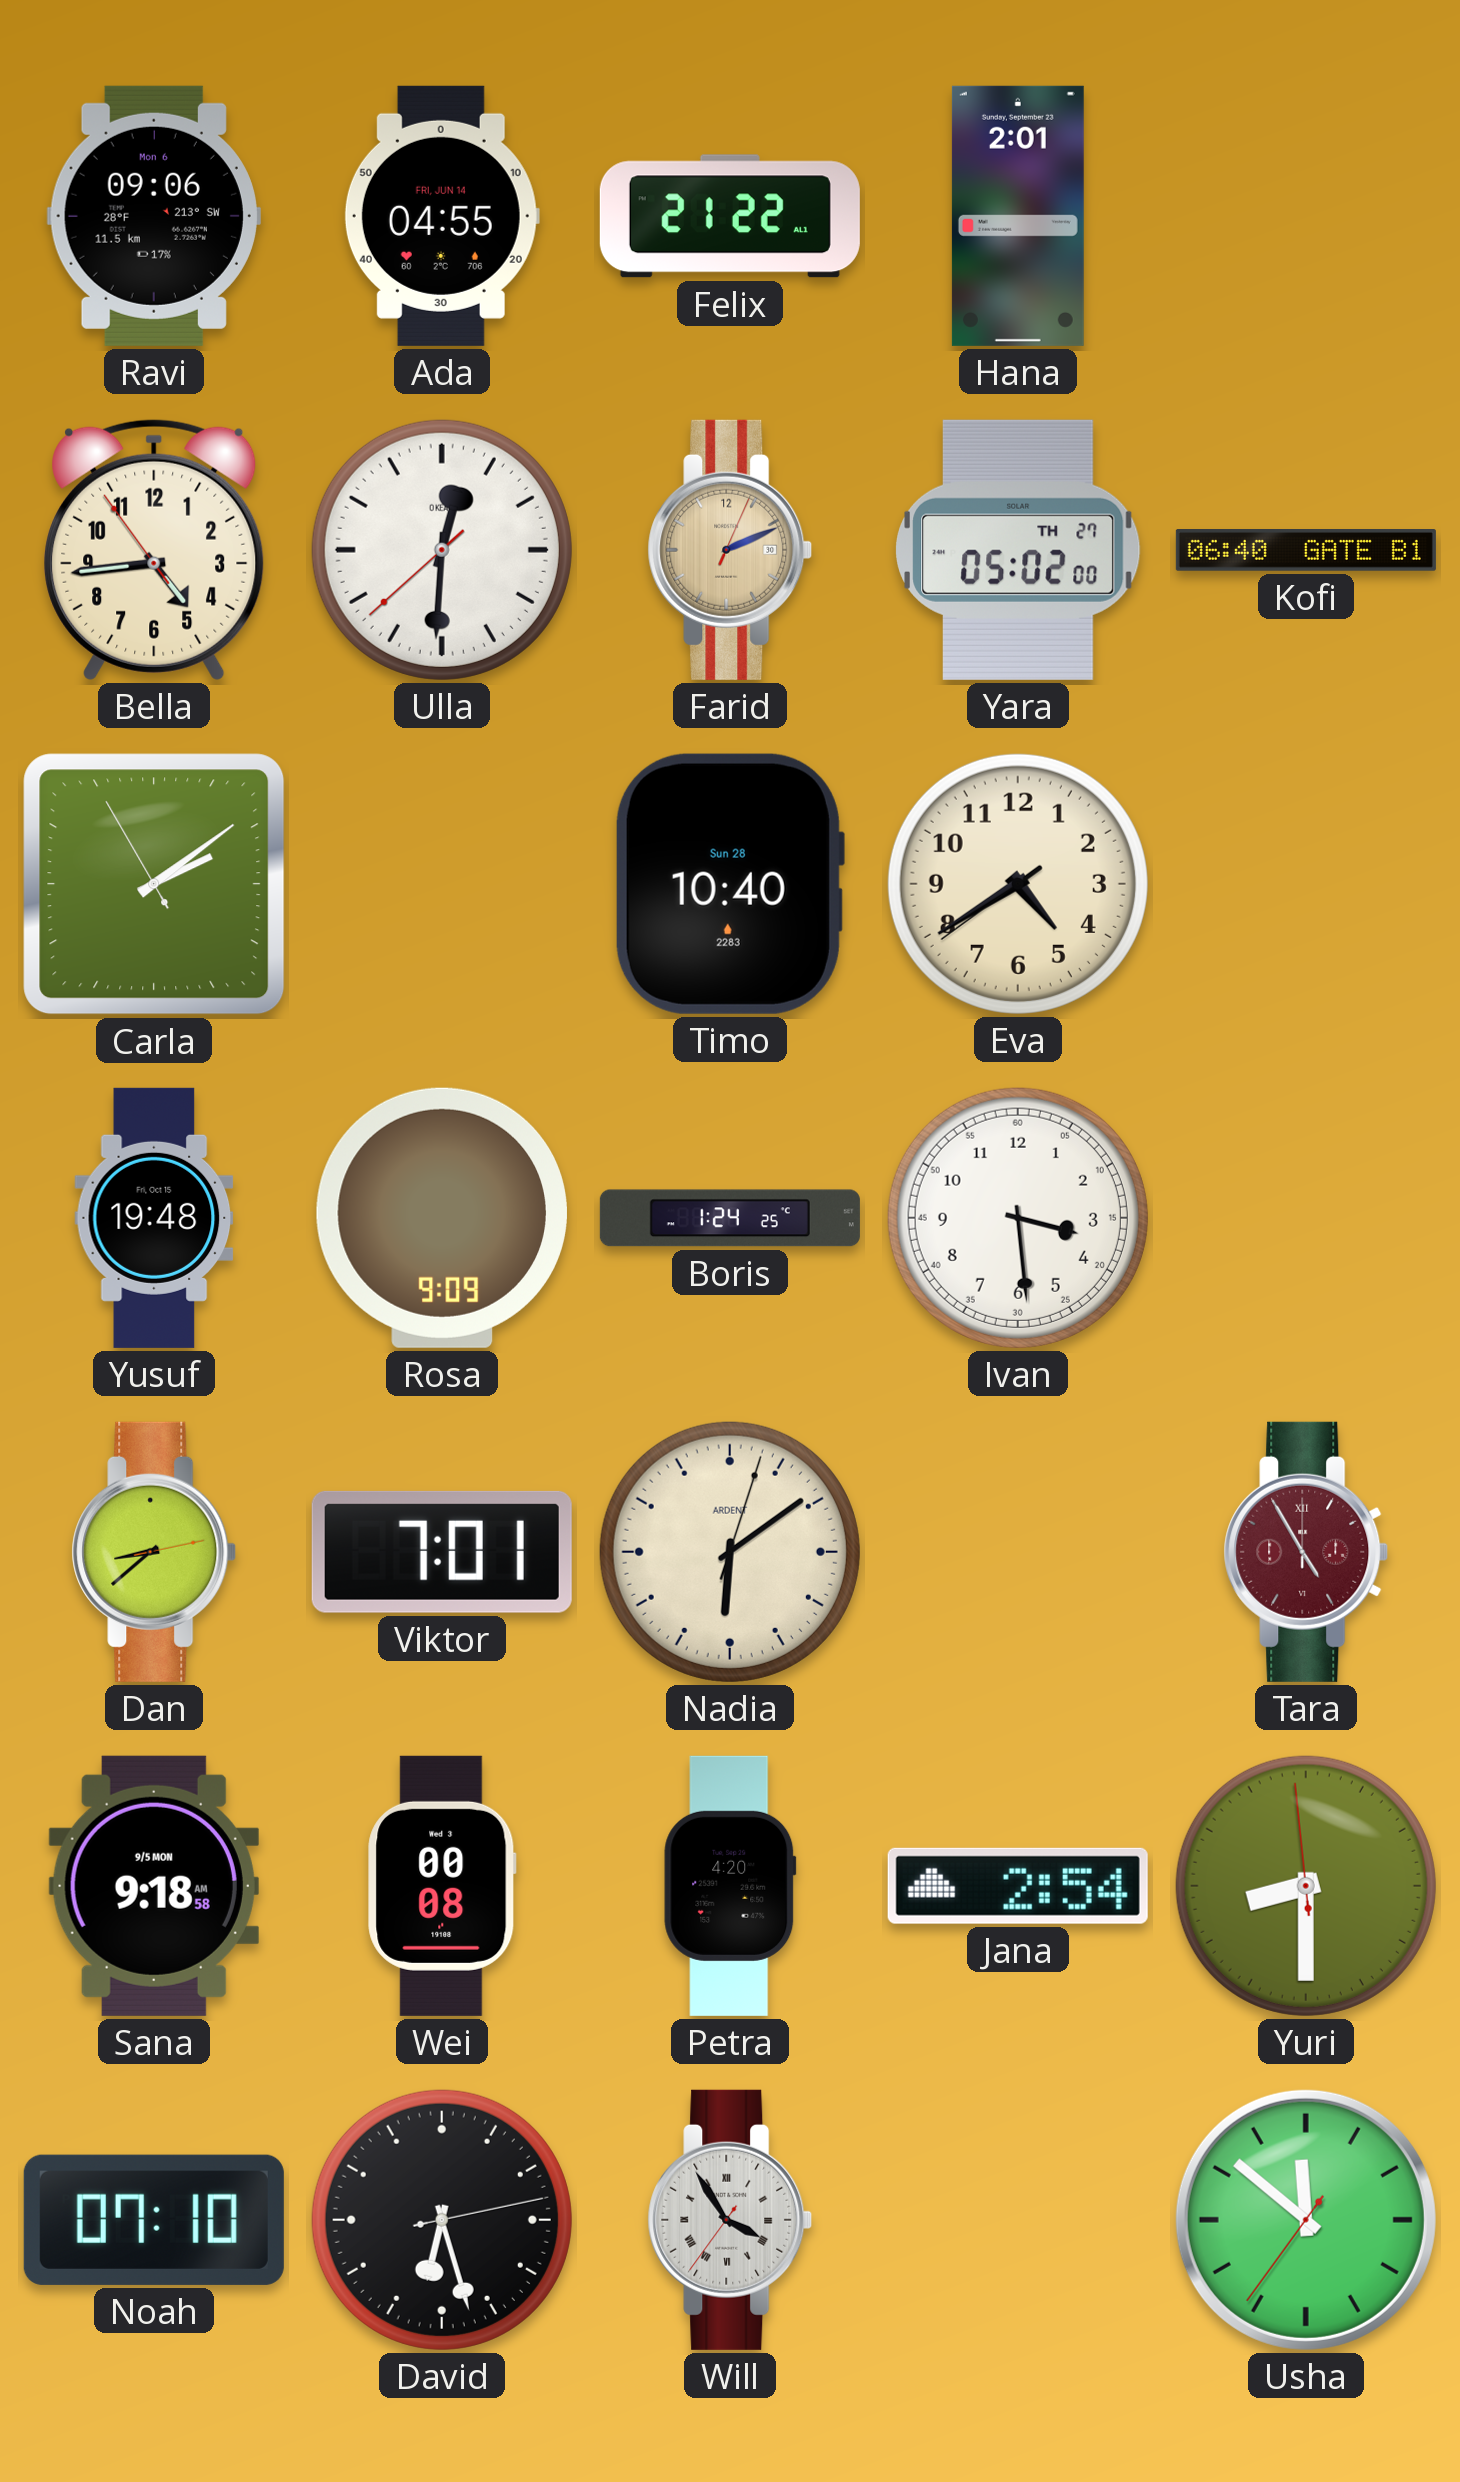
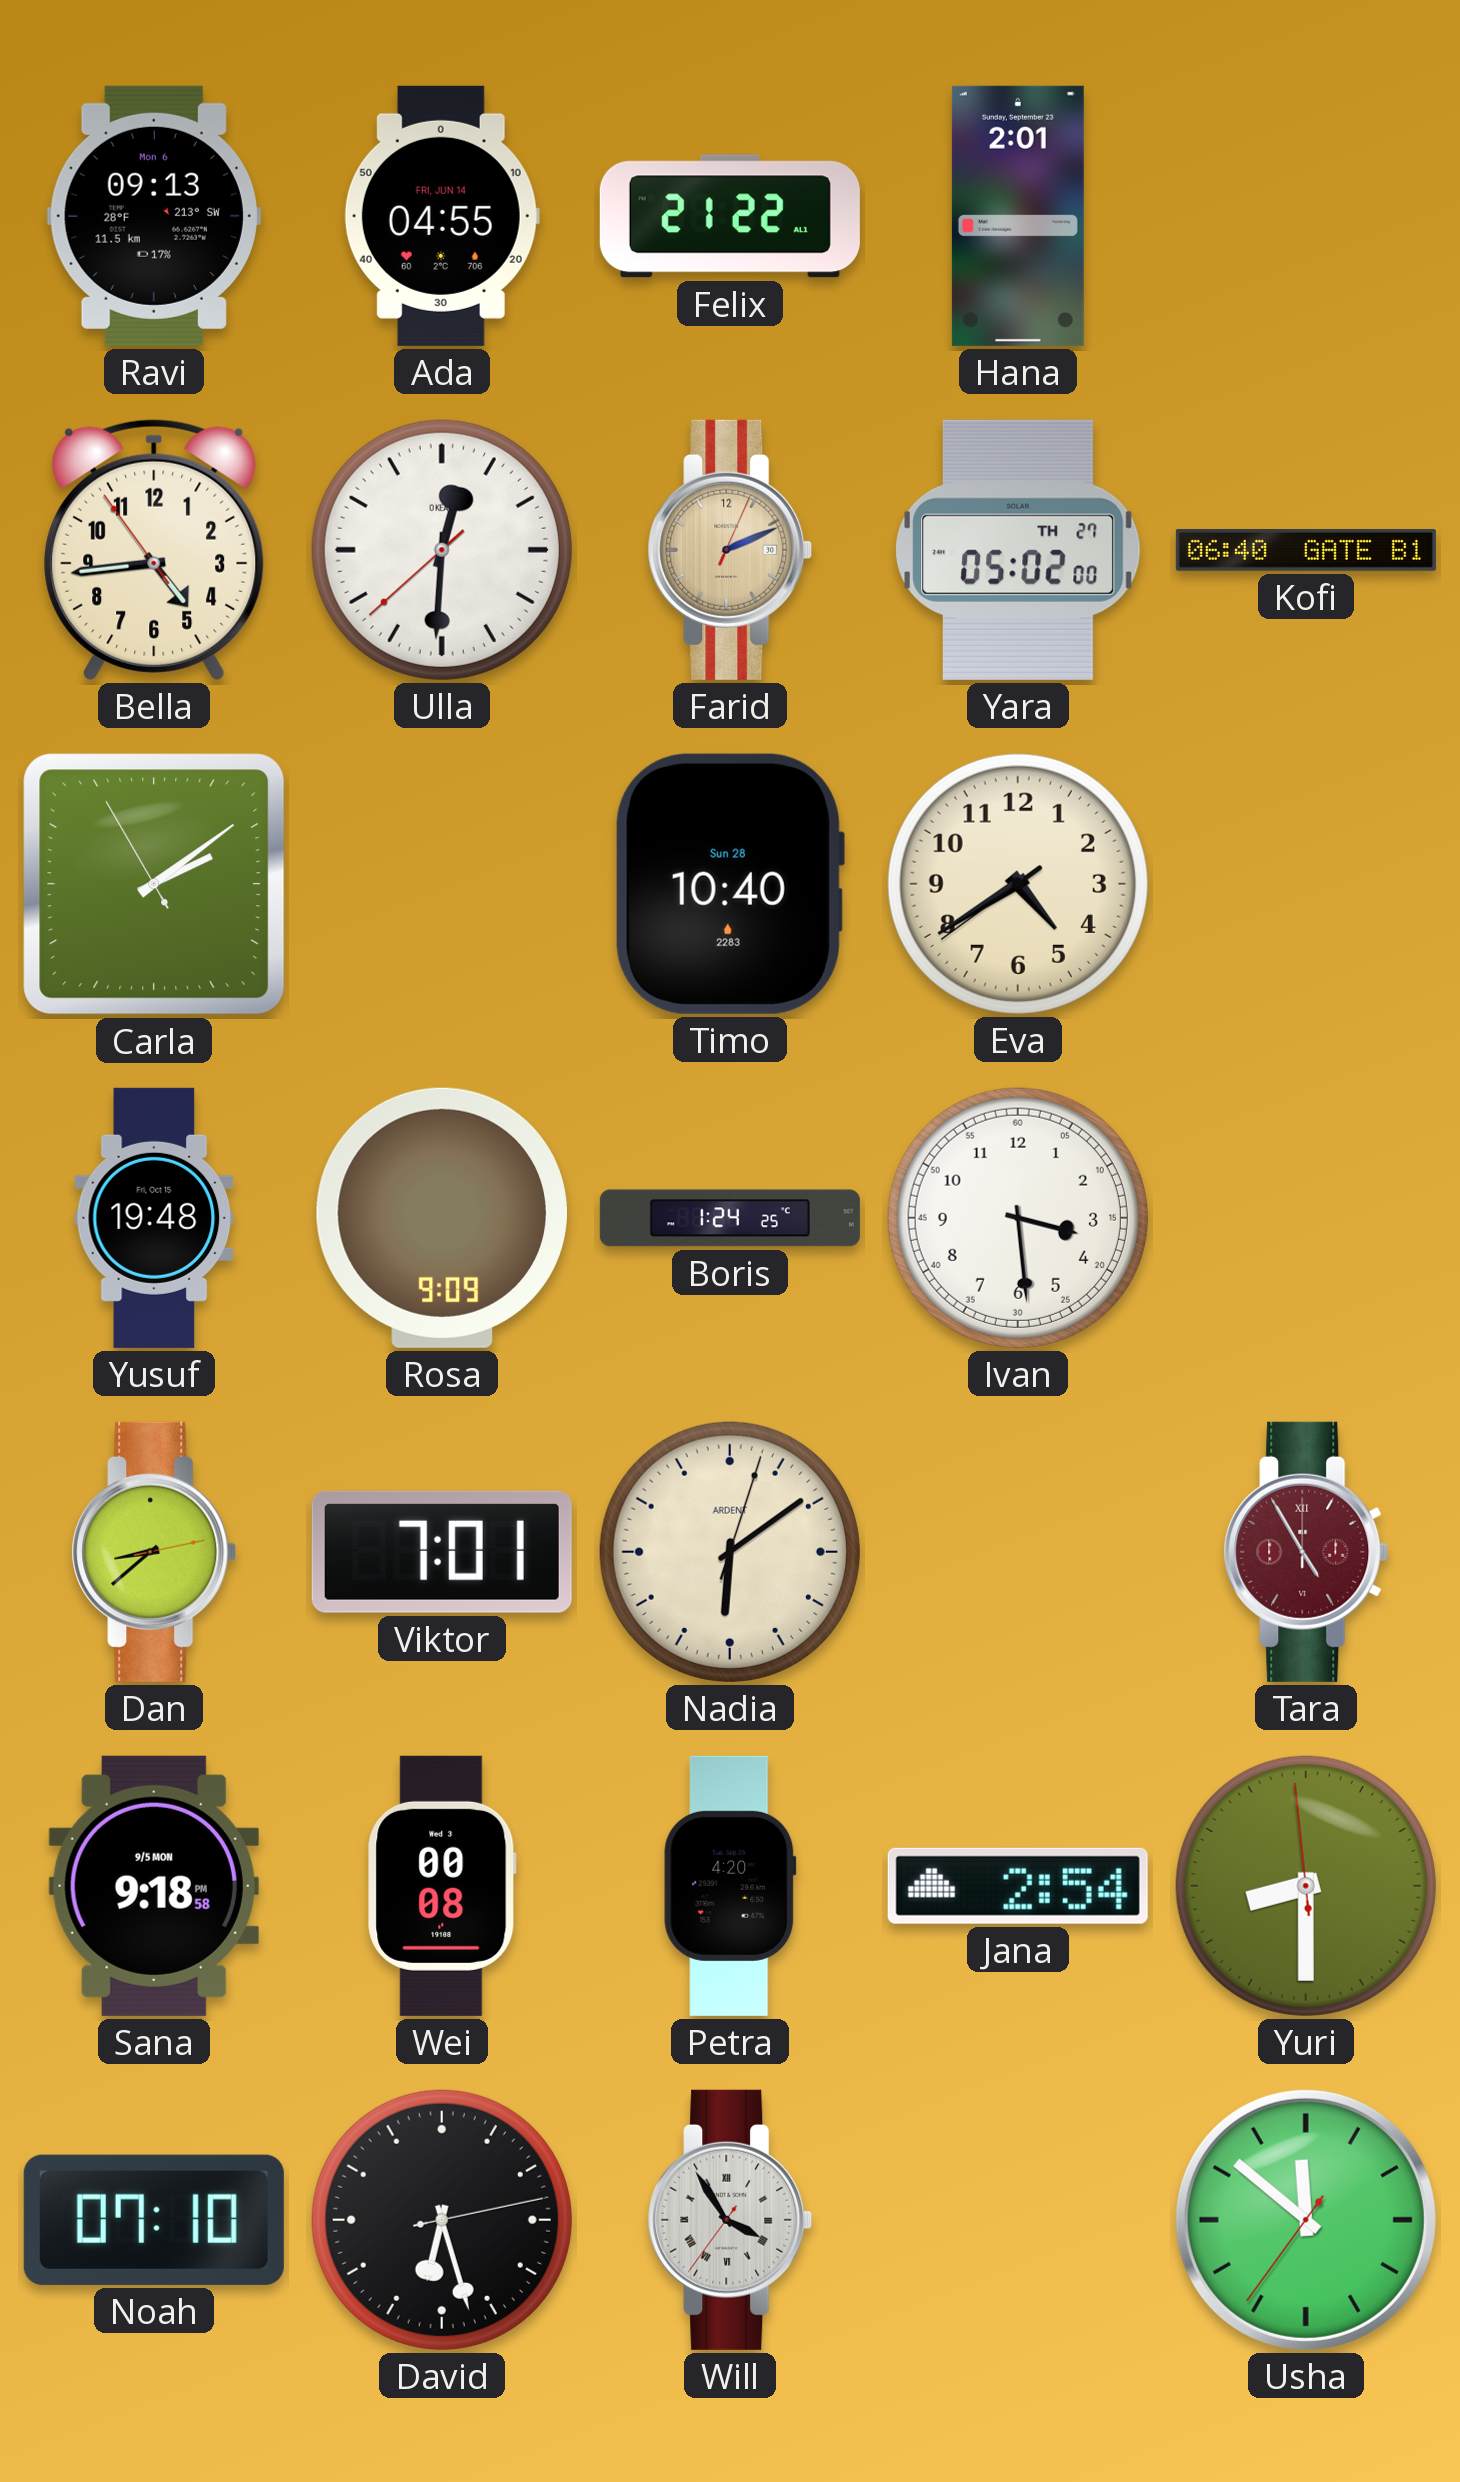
Ravi: 09:06 -> 09:13 (154, 216)
Sana: 9:18:58 AM -> 9:18:58 PM (154, 1886)
